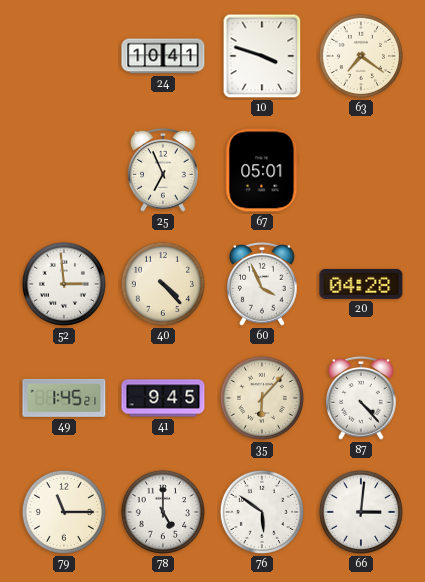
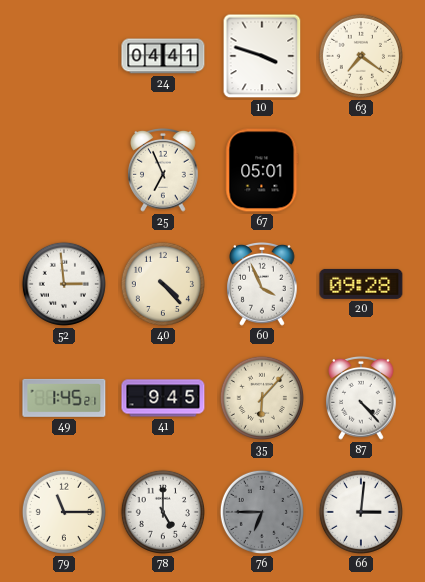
24: 10:41 -> 04:41 (163, 56)
20: 04:28 -> 09:28 (361, 284)
76: 5:51 -> 6:45 (262, 512)
76 dial: white -> grey (262, 512)
